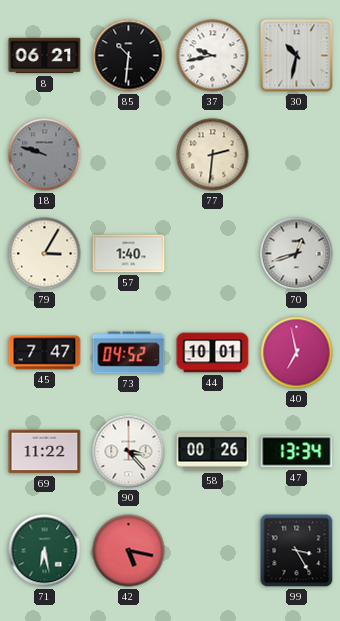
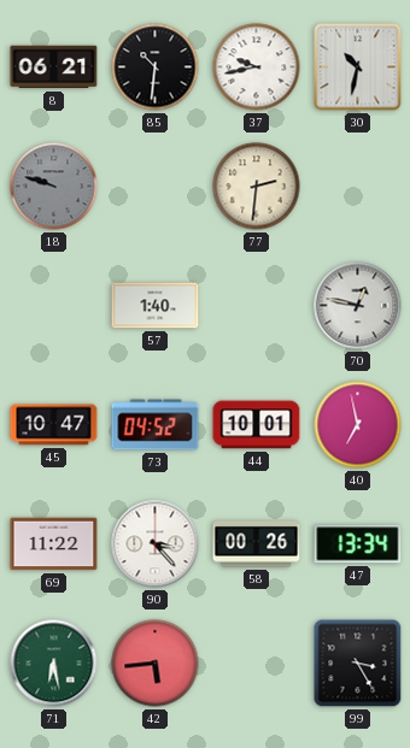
79: 3:05 -> none (45, 254)
70: 12:42 -> 12:47 (358, 306)
45: 7:47 -> 10:47 (54, 425)
42: 5:17 -> 5:44 (156, 664)
